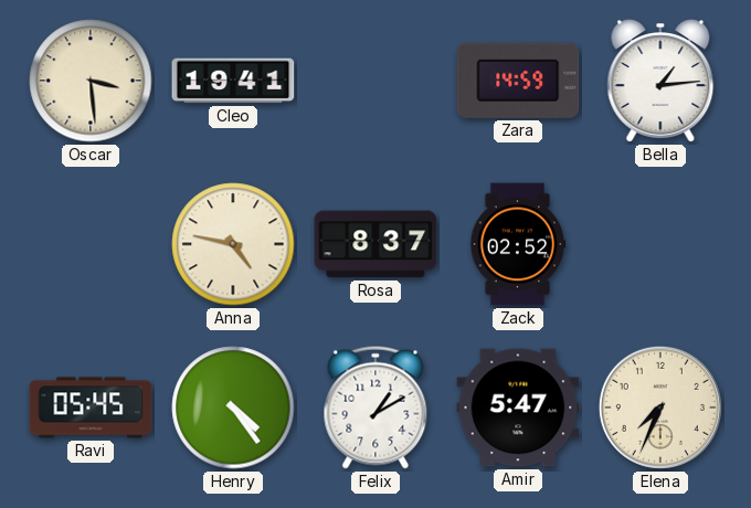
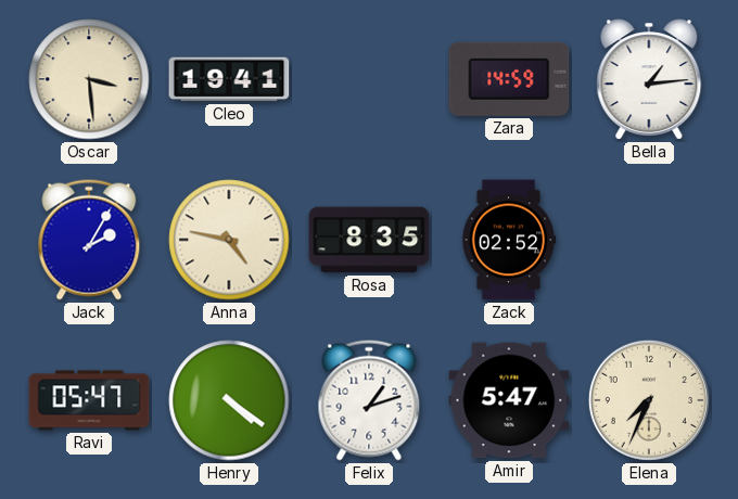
Jack: none -> 2:05 (89, 240)
Rosa: 8:37 -> 8:35 (369, 240)
Ravi: 05:45 -> 05:47 (89, 400)
Henry: 4:24 -> 4:21 (229, 400)
Felix: 1:10 -> 1:12 (369, 400)
